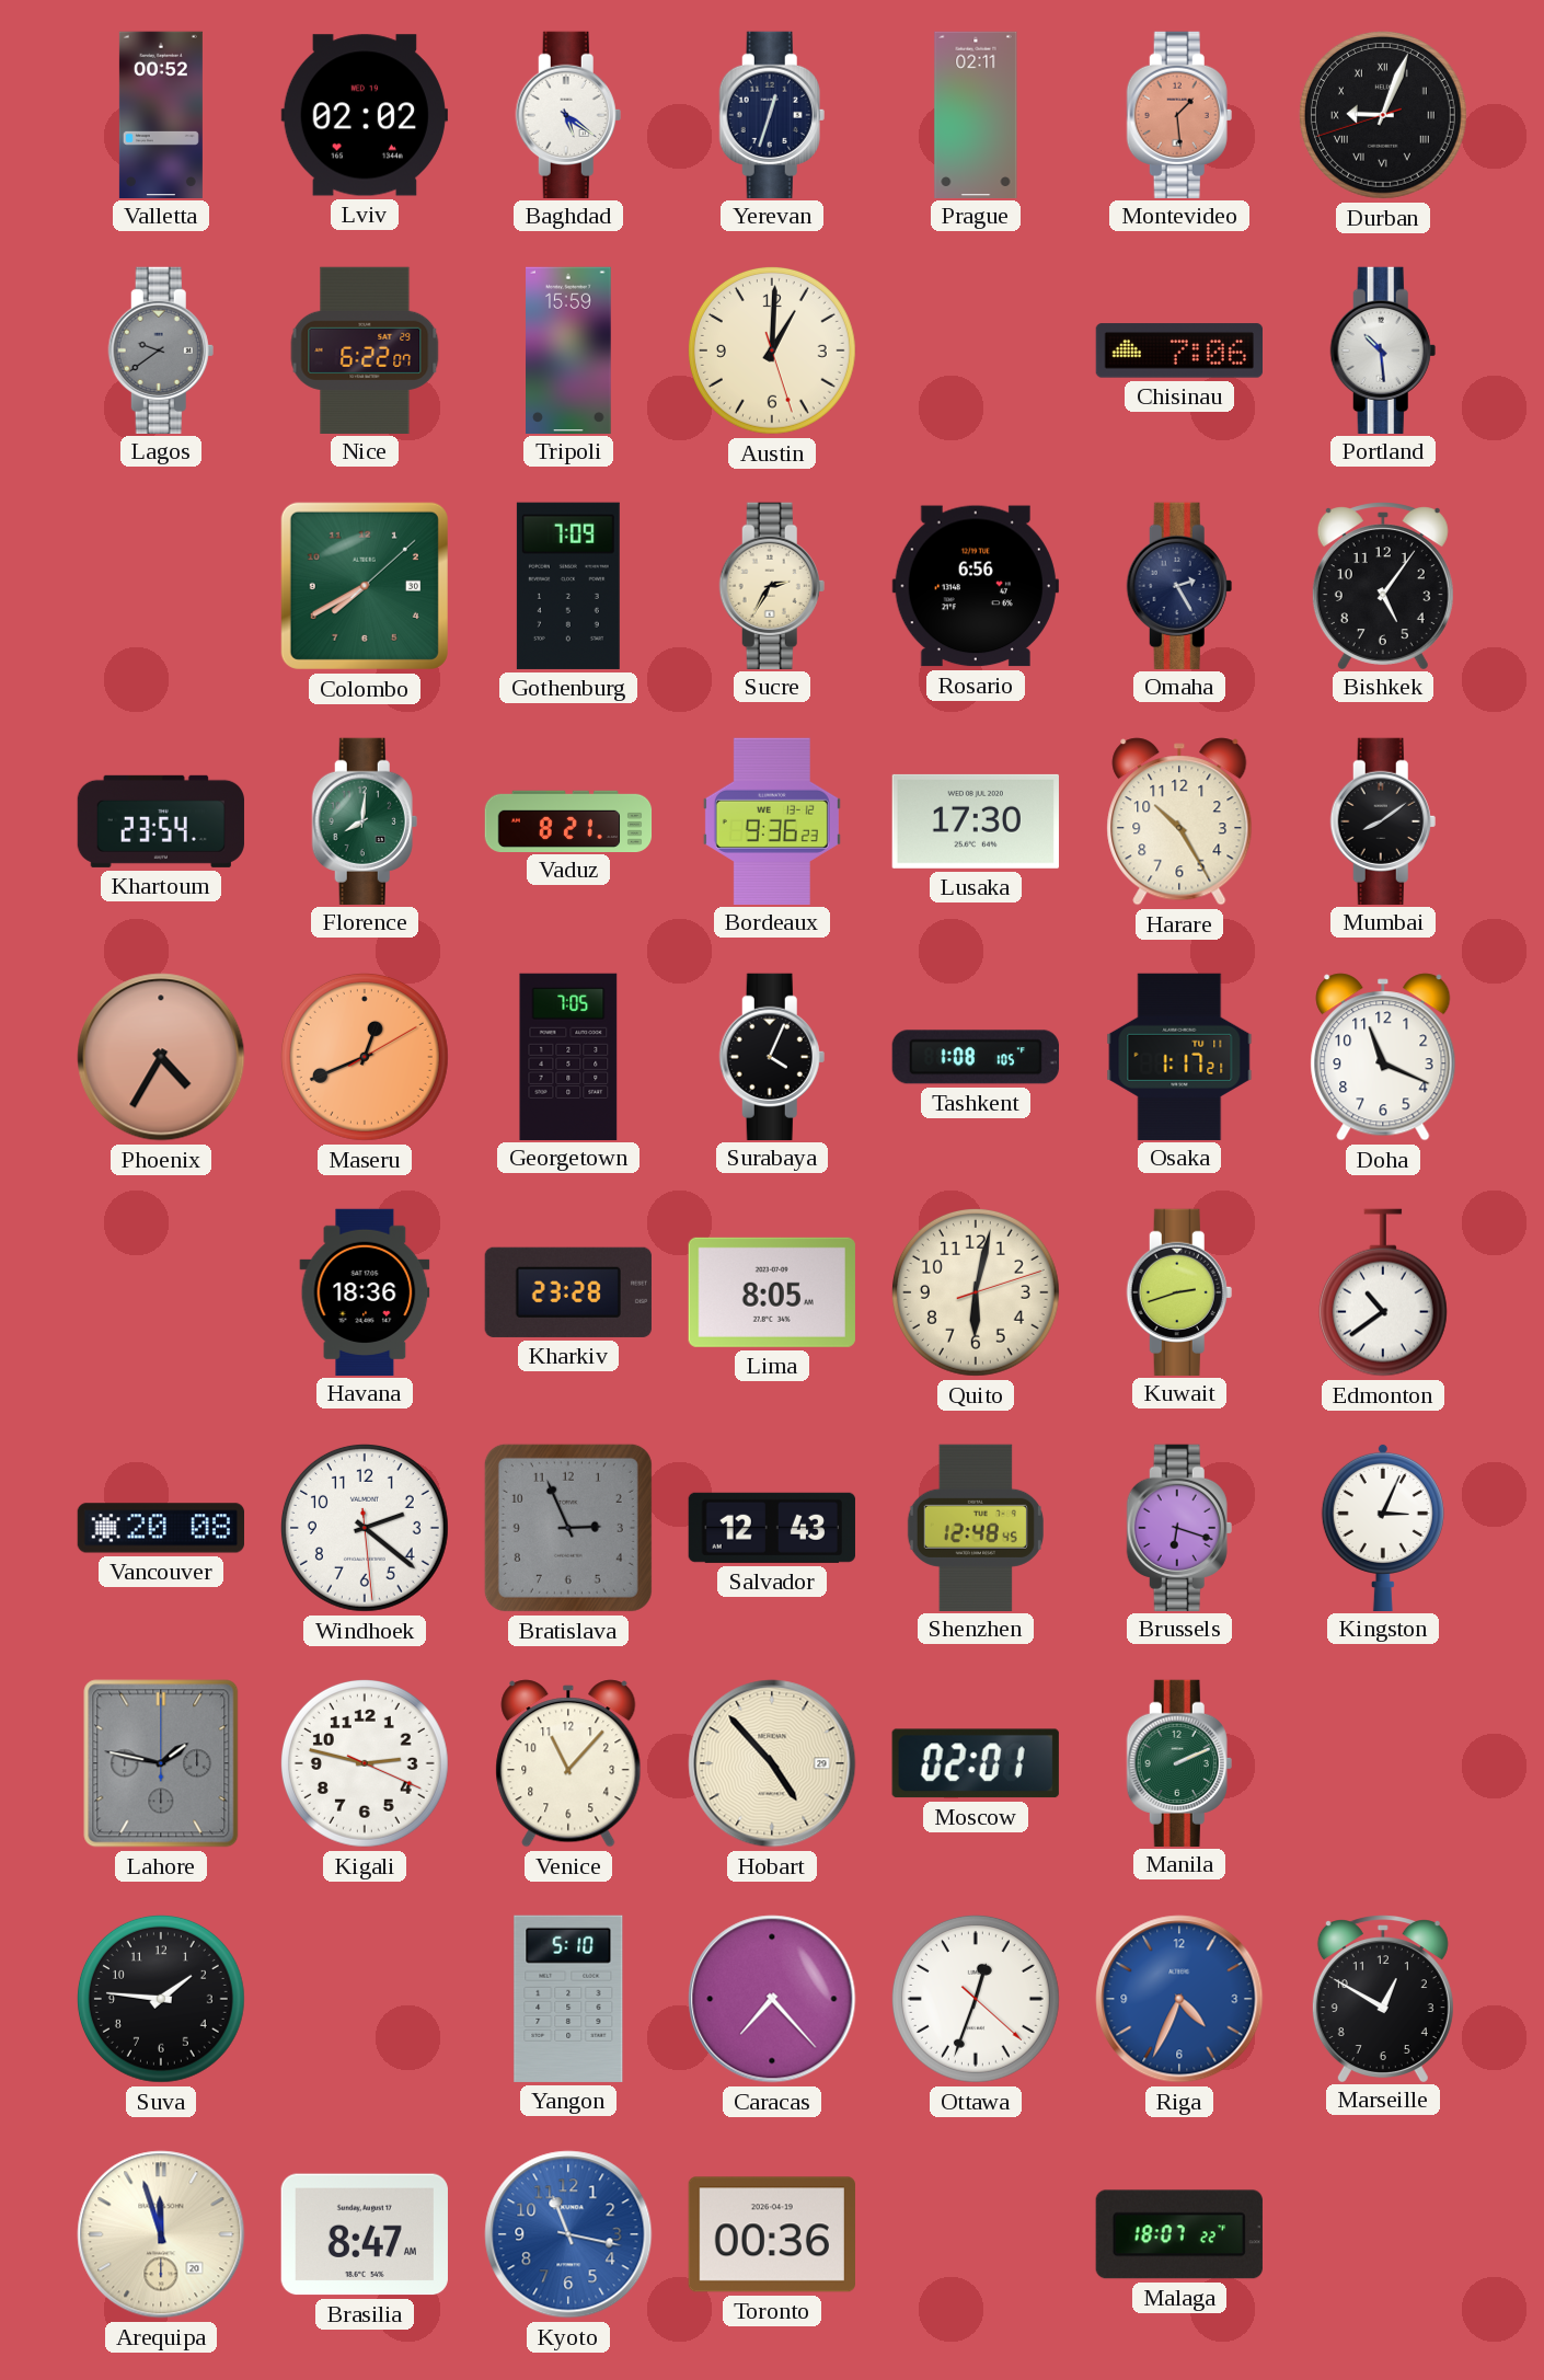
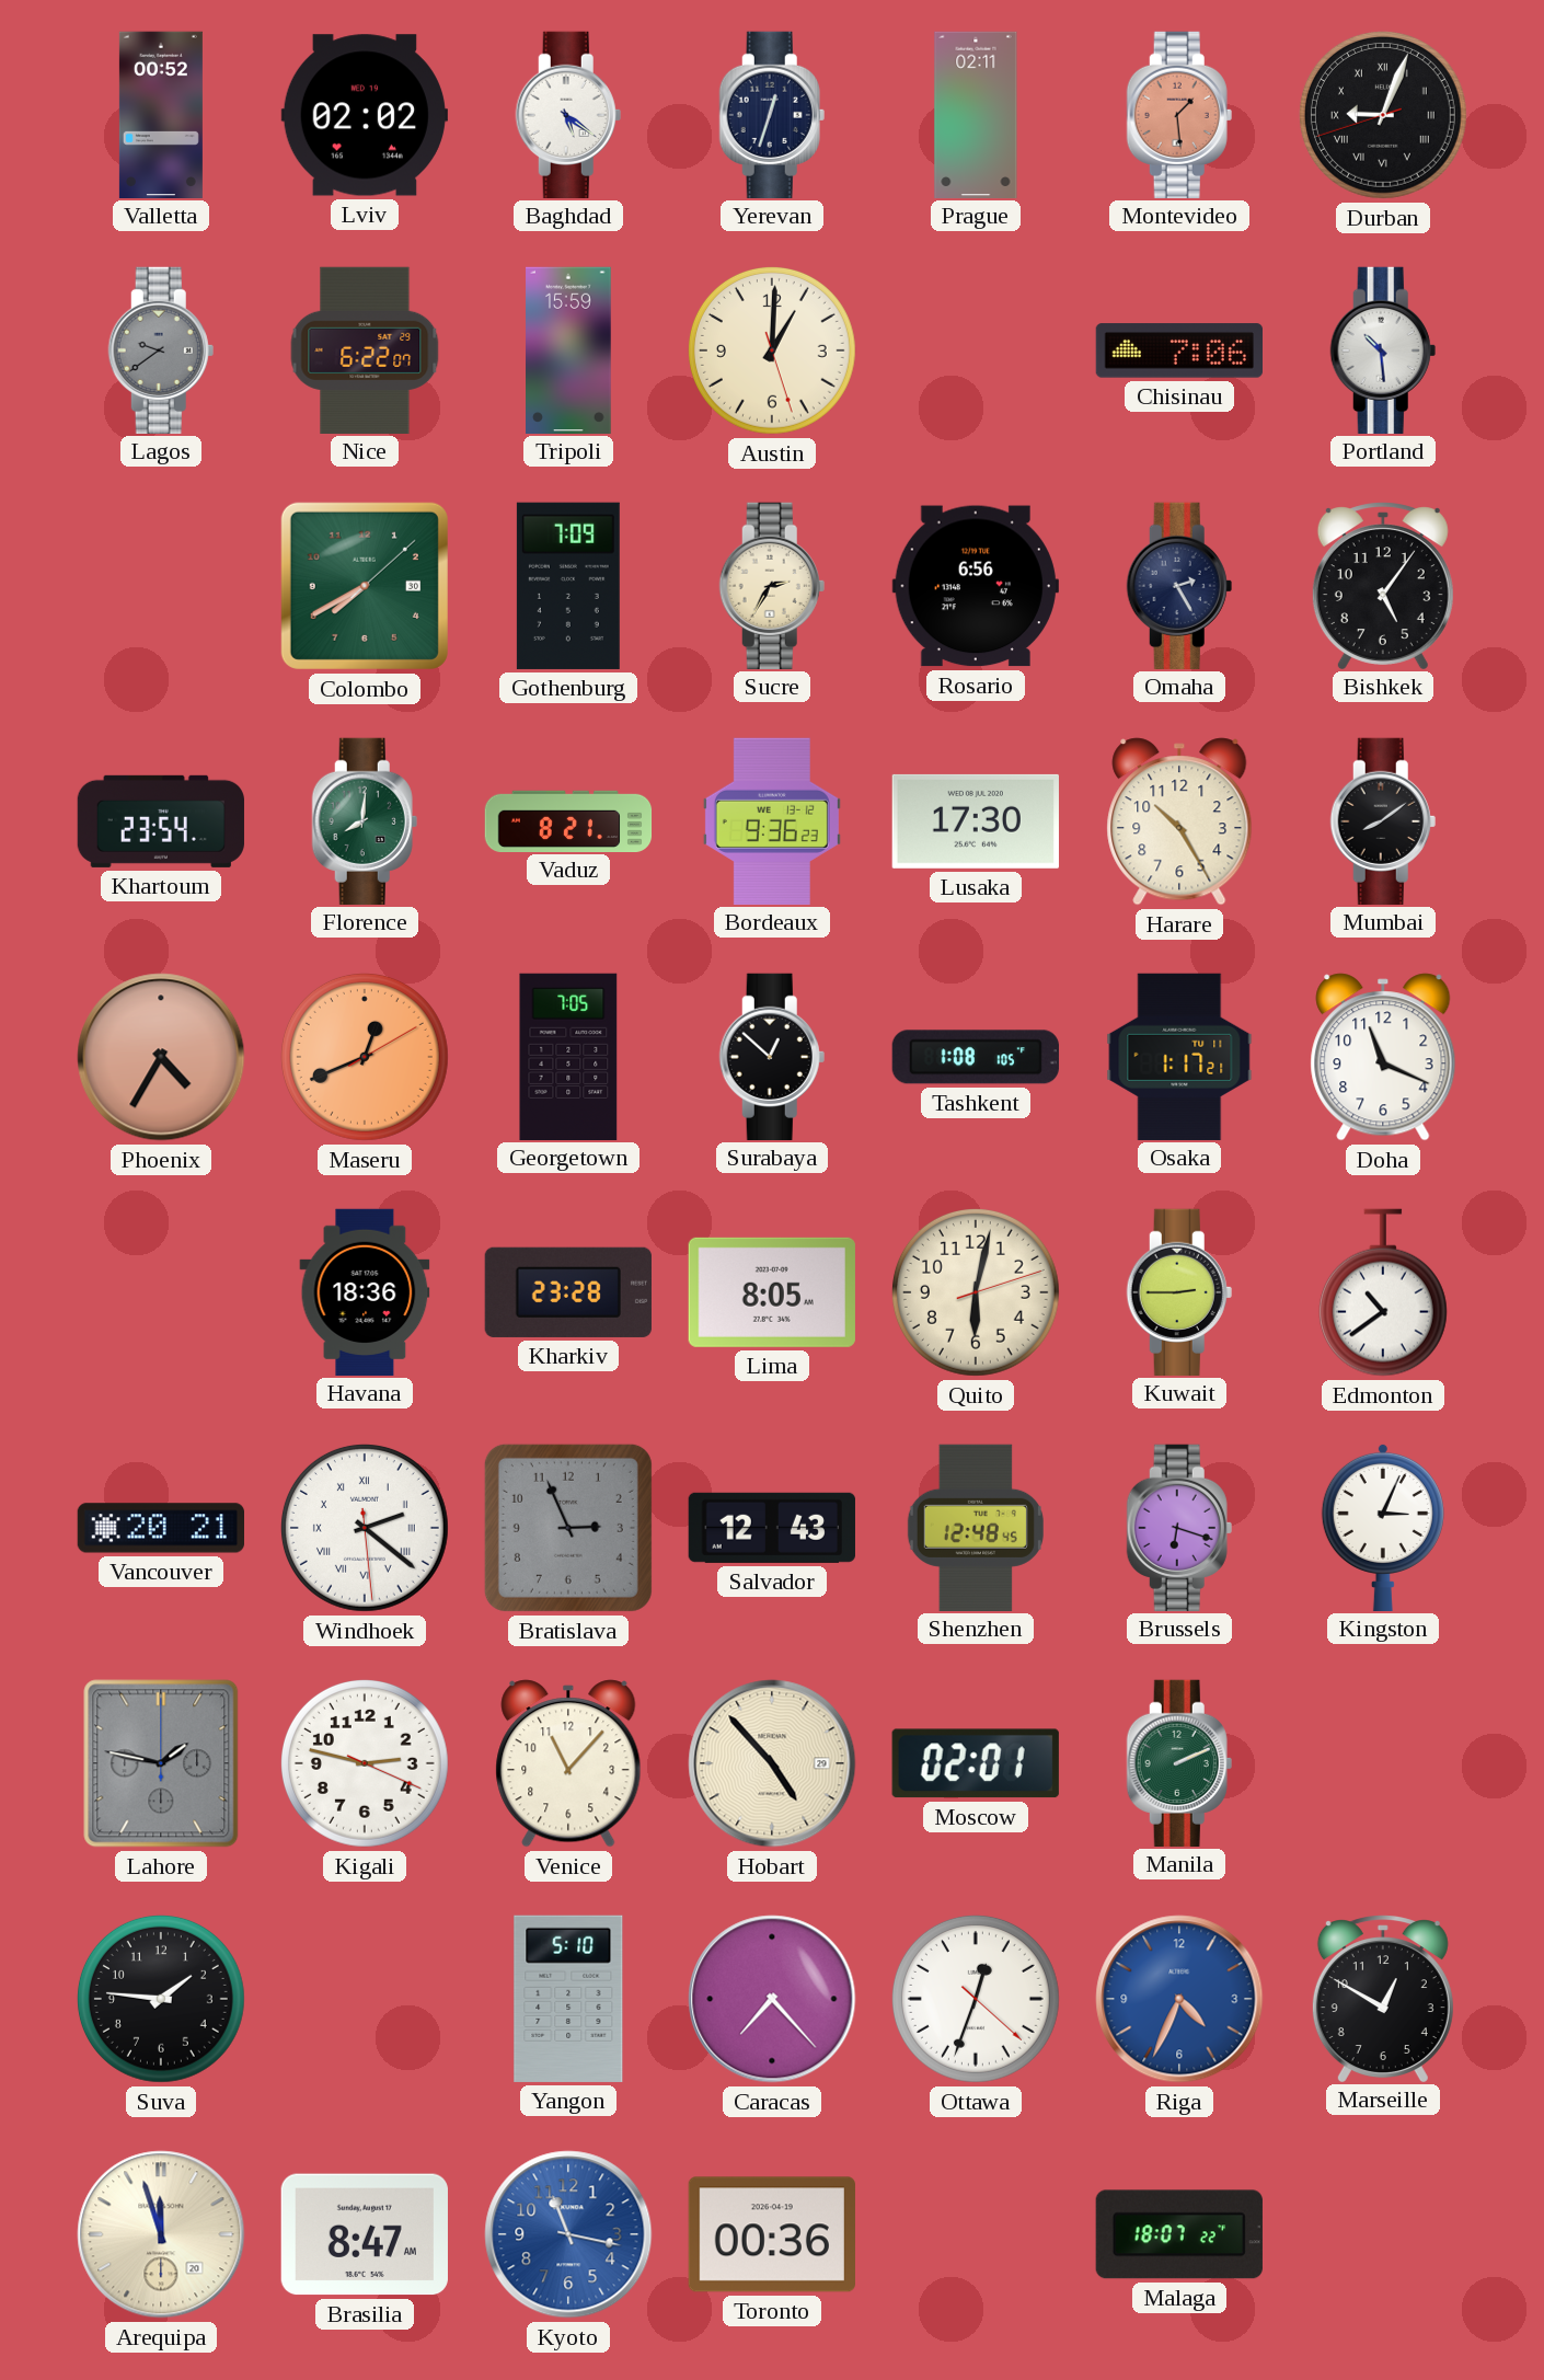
Surabaya: 4:04 -> 12:52 (772, 1056)
Kuwait: 2:42 -> 2:45 (1179, 1291)
Vancouver: 20:08 -> 20:21 (160, 1528)
Windhoek numerals: Arabic -> Roman (365, 1528)
